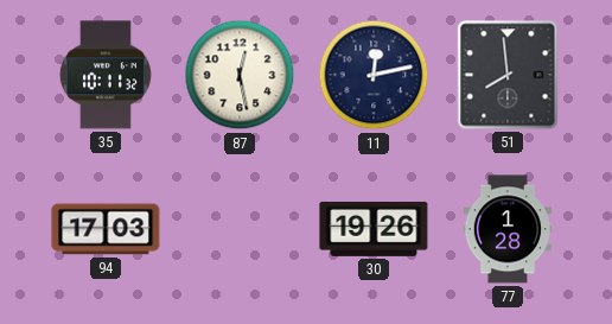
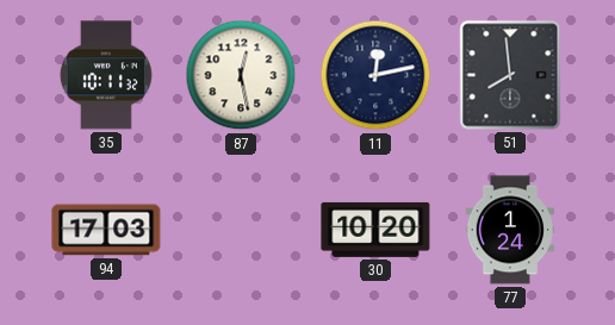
30: 19:26 -> 10:20 (375, 230)
77: 1:28 -> 1:24 (510, 230)
